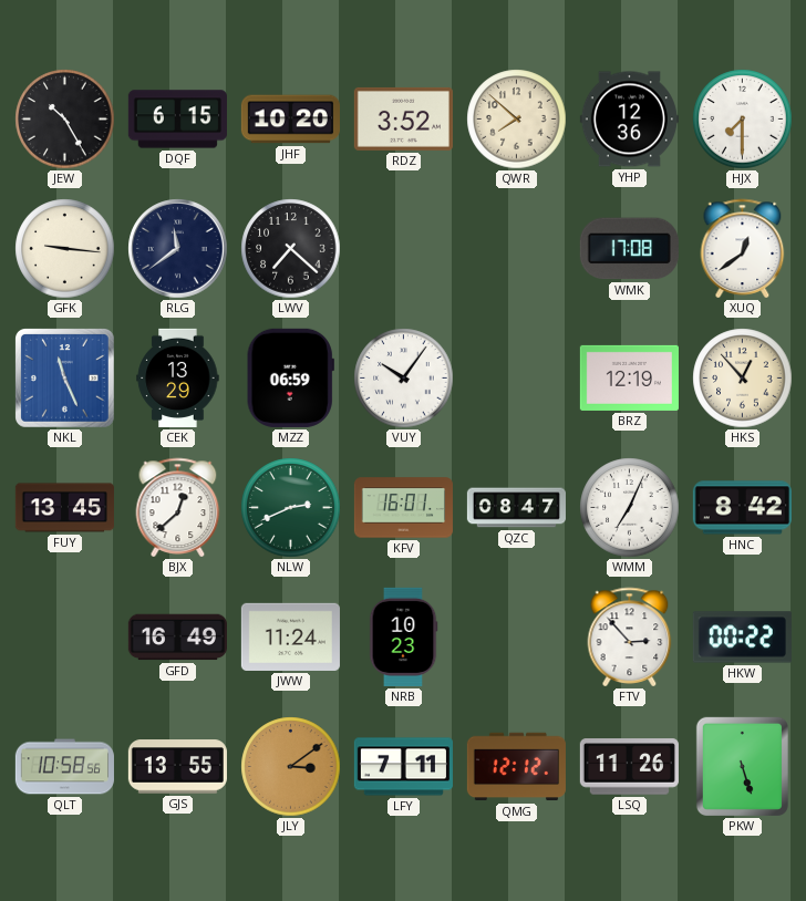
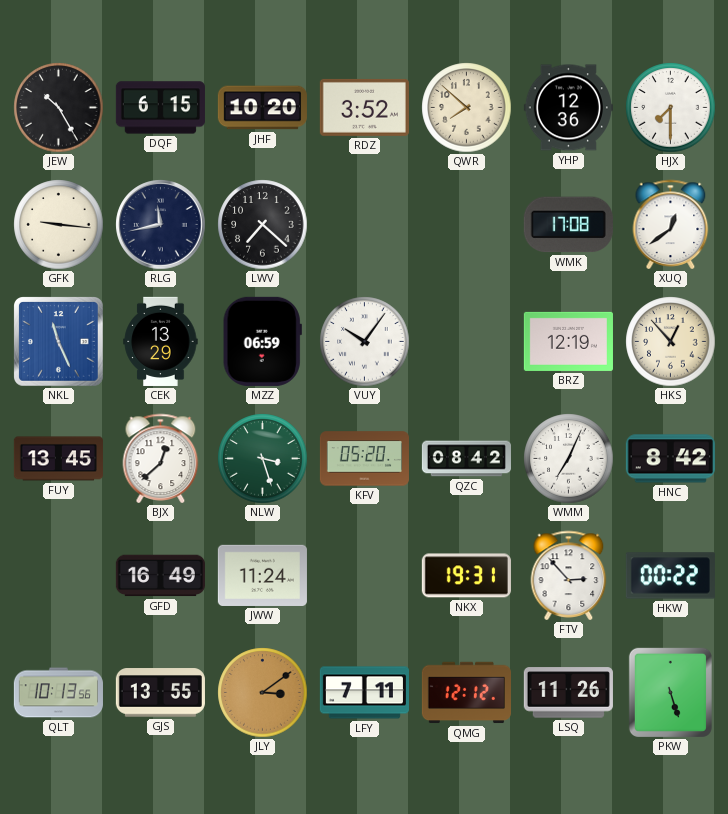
RLG: 11:39 -> 11:43 (161, 225)
NLW: 2:41 -> 3:27 (263, 459)
KFV: 16:01 -> 05:20 (364, 459)
QZC: 08:47 -> 08:42 (466, 459)
NRB: 10:23 -> none (403, 636)
NKX: none -> 19:31 (466, 576)
QLT: 10:58 -> 10:13 (58, 693)
